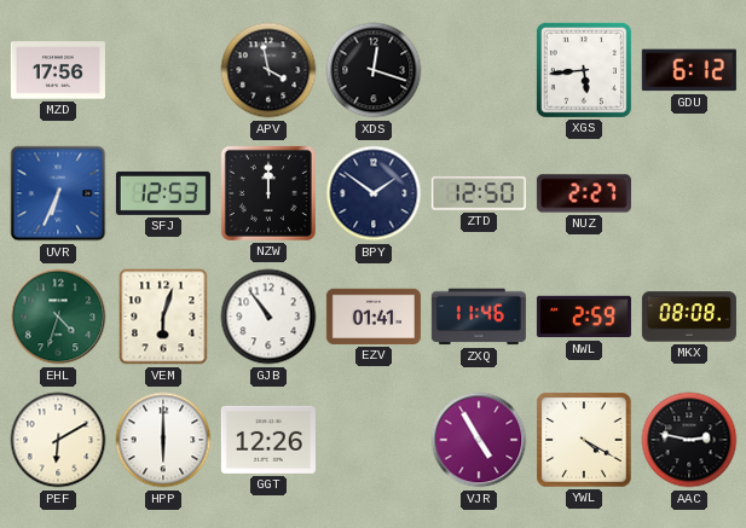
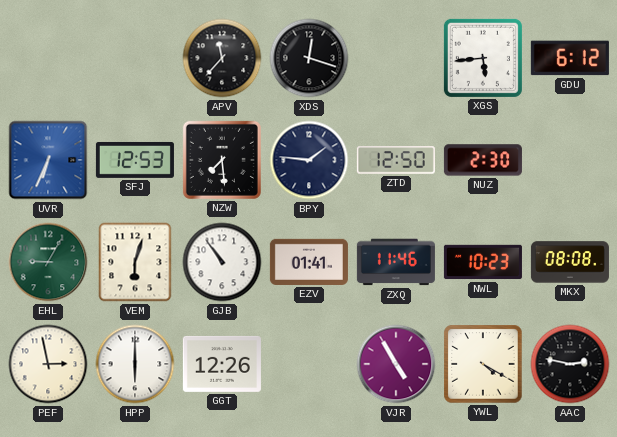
MZD: 17:56 -> none (58, 70)
APV: 3:58 -> 11:37 (222, 58)
NZW: 12:00 -> 7:29 (222, 160)
BPY: 1:51 -> 1:46 (309, 160)
NUZ: 2:27 -> 2:30 (483, 160)
EHL: 4:33 -> 9:05 (48, 262)
NWL: 2:59 -> 10:23 (483, 262)
PEF: 6:10 -> 2:58 (48, 364)
